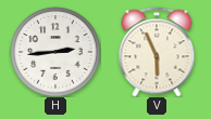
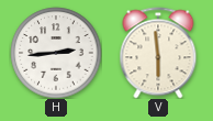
V: 5:56 -> 5:59 (158, 53)
